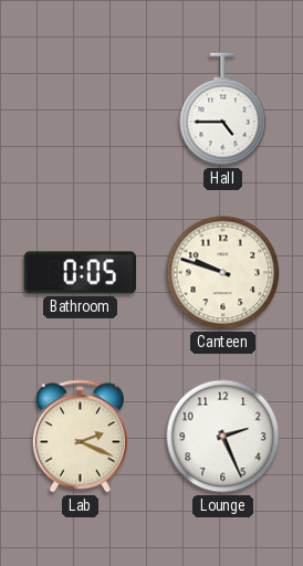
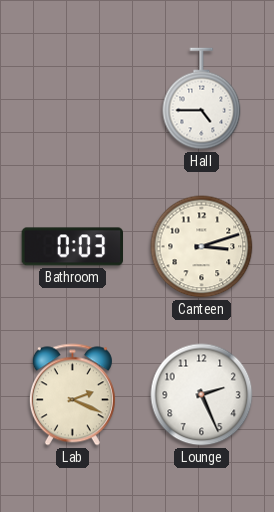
Bathroom: 0:05 -> 0:03 (73, 247)
Canteen: 9:48 -> 3:12 (202, 247)
